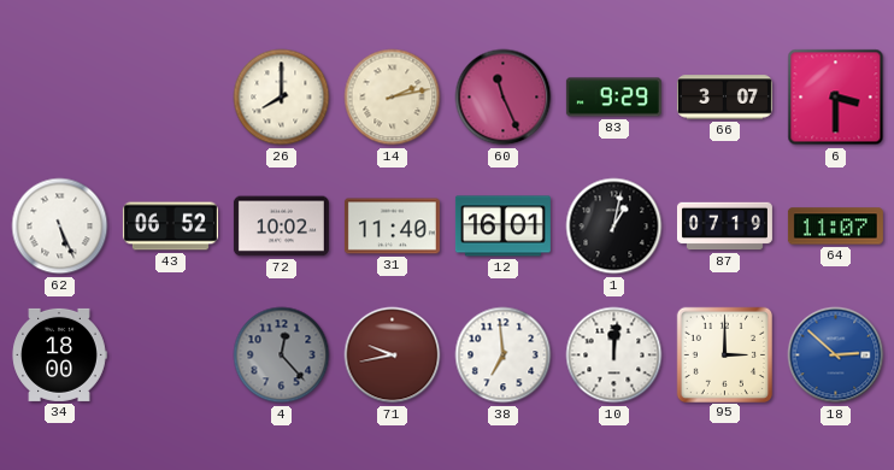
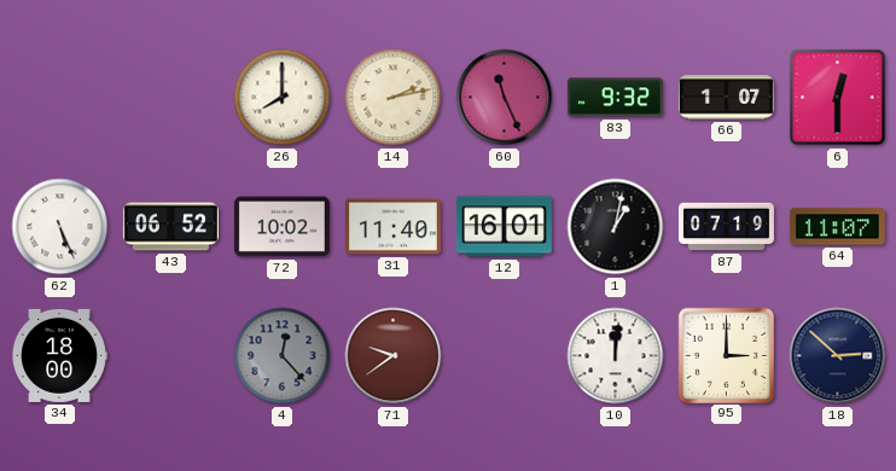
83: 9:29 -> 9:32 (615, 98)
66: 3:07 -> 1:07 (726, 98)
6: 3:30 -> 12:30 (838, 98)
71: 9:43 -> 9:39 (394, 356)
38: 6:59 -> none (504, 356)
18 dial: blue -> navy (838, 356)
